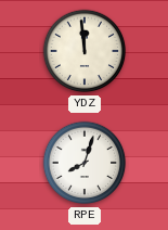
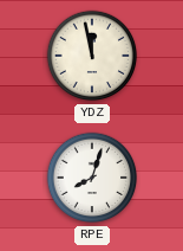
YDZ: 11:59 -> 11:58 (92, 56)
